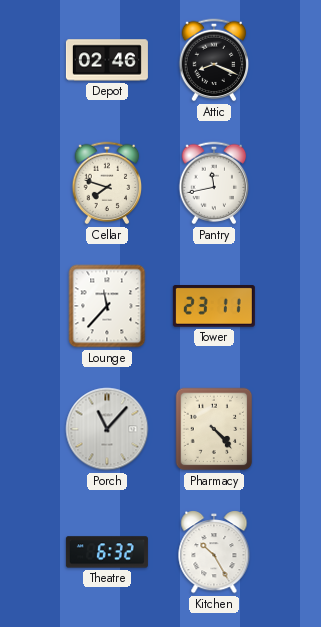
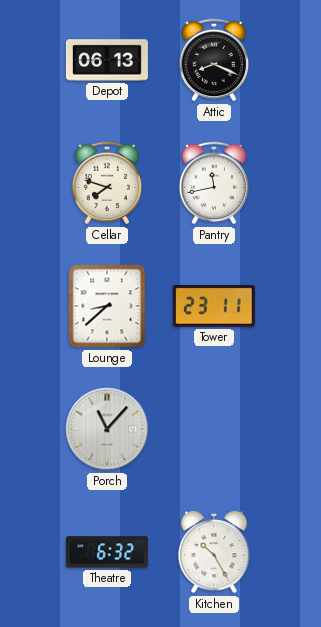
Depot: 02:46 -> 06:13 (107, 60)
Lounge: 11:37 -> 8:38 (107, 306)
Pharmacy: 4:23 -> none (214, 429)
